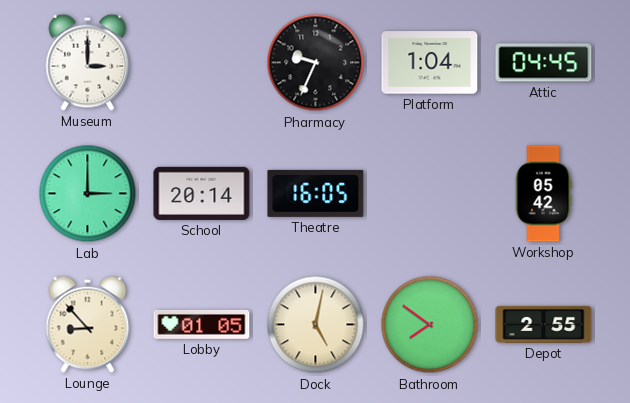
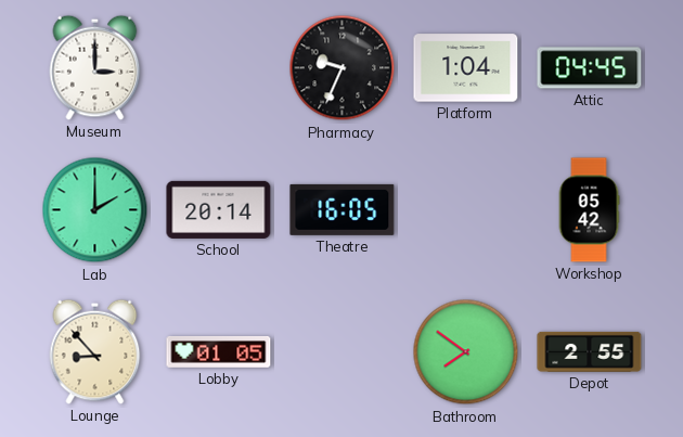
Lab: 3:00 -> 2:00 (95, 210)
Dock: 5:02 -> none (316, 325)
